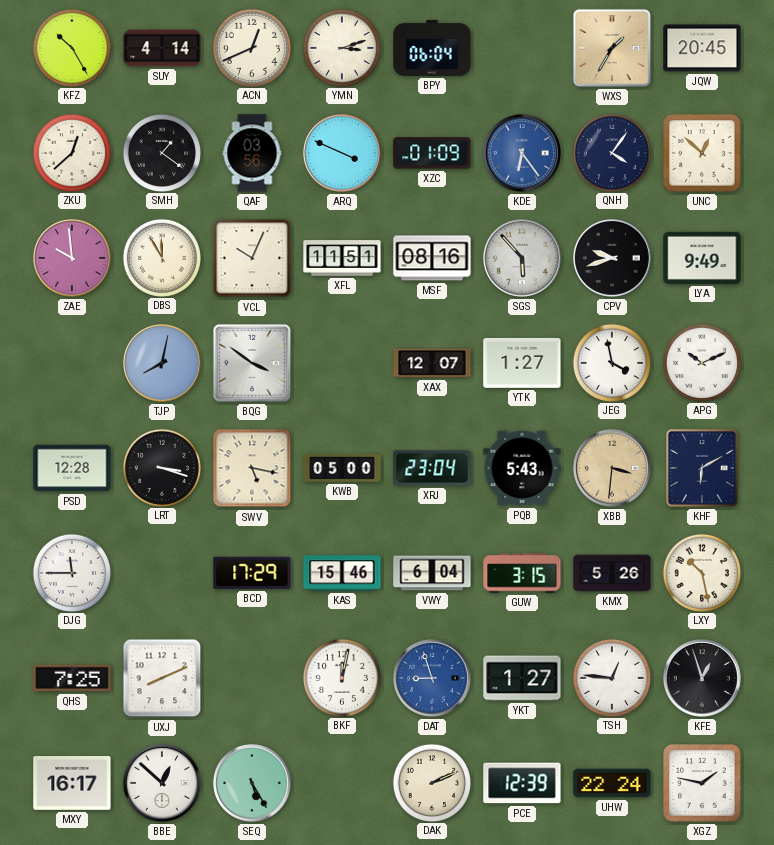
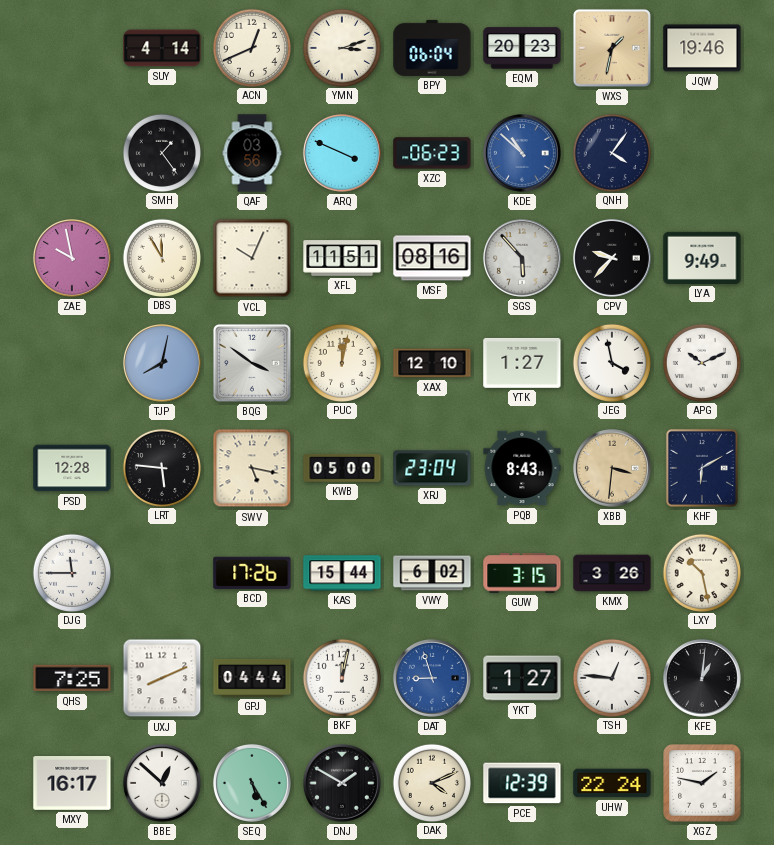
KFZ: 10:25 -> none (71, 47)
EQM: none -> 20:23 (522, 48)
WXS: 1:35 -> 1:32 (612, 48)
JQW: 20:45 -> 19:46 (702, 48)
ZKU: 12:38 -> none (71, 152)
SMH: 1:21 -> 1:24 (161, 152)
XZC: 01:09 -> 06:23 (432, 153)
KDE: 6:24 -> 10:52 (522, 153)
UNC: 12:52 -> none (702, 153)
ZAE: 9:59 -> 9:58 (72, 258)
CPV: 9:42 -> 9:37 (612, 258)
PUC: none -> 12:02 (341, 362)
XAX: 12:07 -> 12:10 (432, 363)
LRT: 3:18 -> 5:46 (161, 467)
PQB: 5:43 -> 8:43 (522, 468)
BCD: 17:29 -> 17:26 (252, 573)
KAS: 15:46 -> 15:44 (342, 573)
VWY: 6:04 -> 6:02 (432, 573)
KMX: 5:26 -> 3:26 (612, 573)
GPJ: none -> 04:44 (252, 678)
KFE: 12:57 -> 1:01 (702, 678)
DNJ: none -> 1:50 (342, 783)
DAK: 2:11 -> 4:11 (431, 782)
